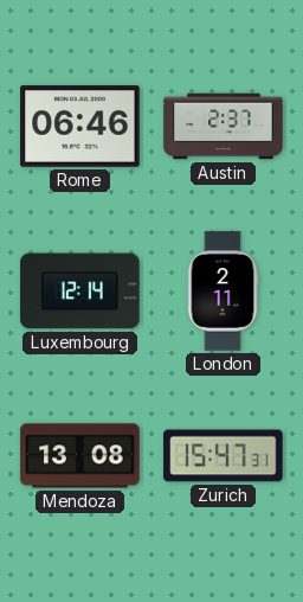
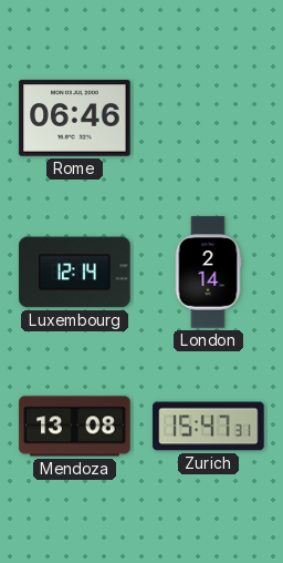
Austin: 2:37 -> none (224, 127)
London: 2:11 -> 2:14 (208, 273)
